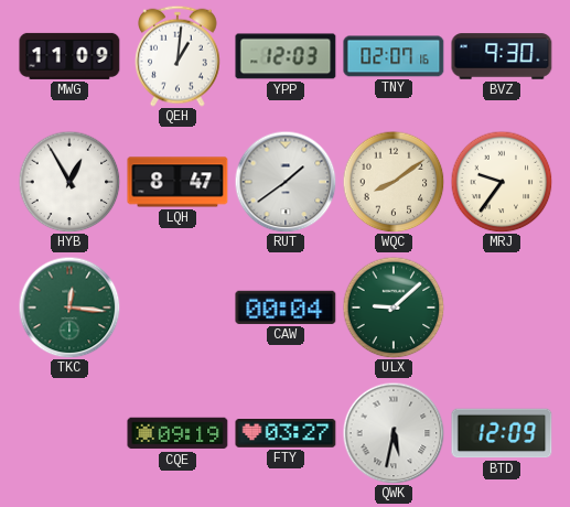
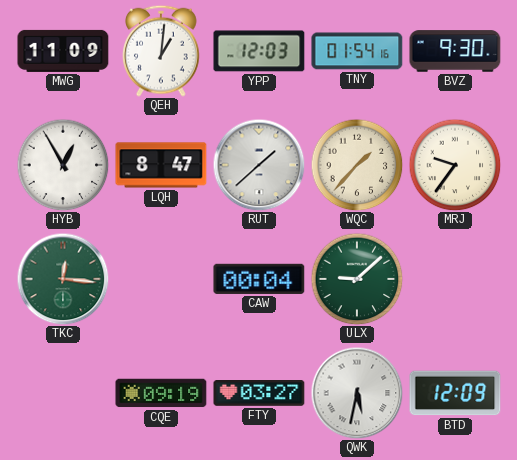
TNY: 02:07 -> 01:54 (357, 51)
RUT: 1:39 -> 1:38 (259, 165)
WQC: 8:09 -> 1:37 (357, 165)
